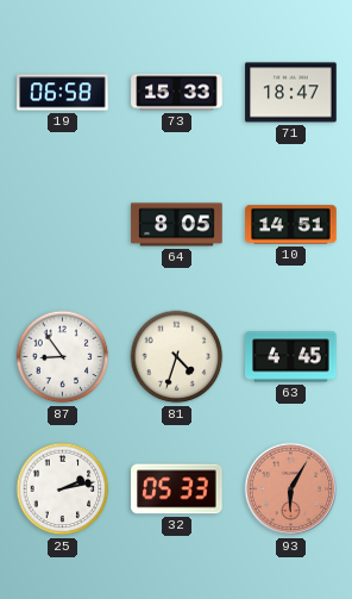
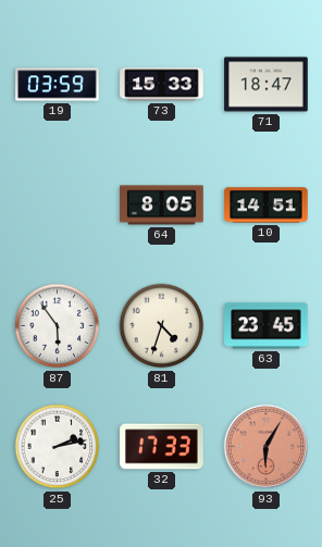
19: 06:58 -> 03:59 (58, 85)
87: 8:54 -> 5:54 (58, 326)
63: 4:45 -> 23:45 (267, 326)
32: 05:33 -> 17:33 (162, 447)
